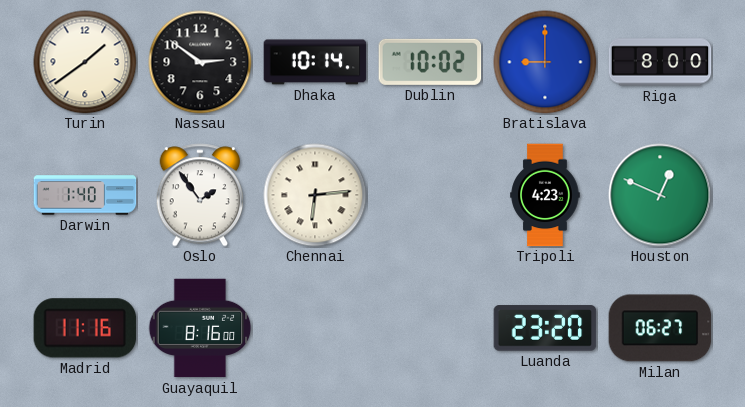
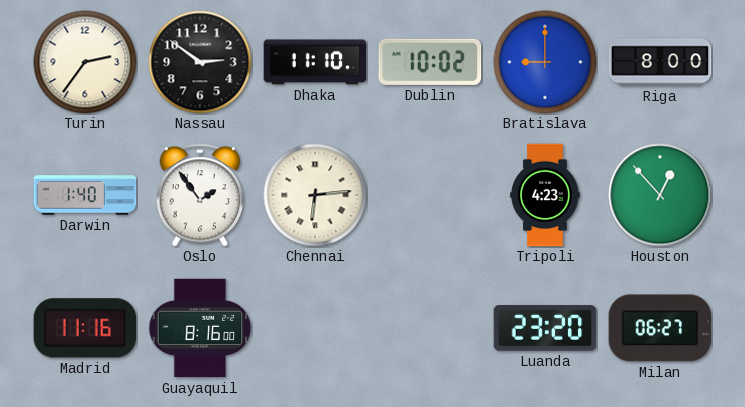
Turin: 1:39 -> 2:36 (85, 62)
Dhaka: 10:14 -> 11:10 (315, 62)
Houston: 12:49 -> 12:53 (660, 195)
